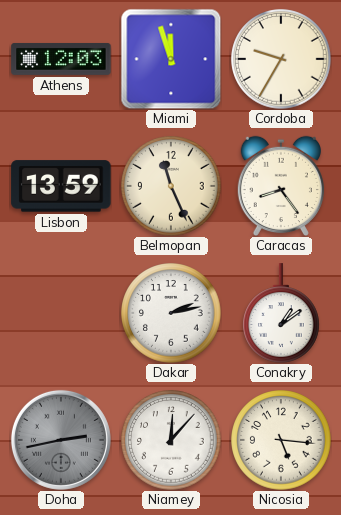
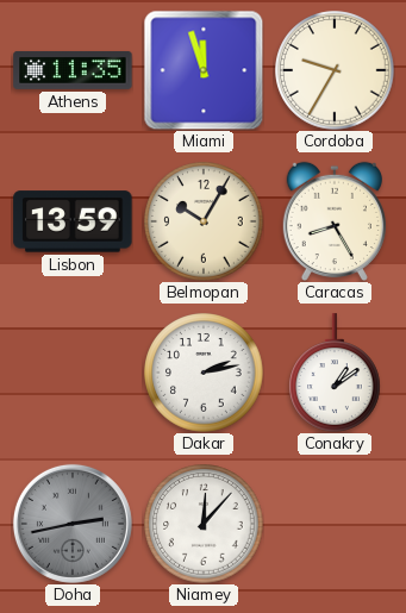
Athens: 12:03 -> 11:35 (73, 70)
Belmopan: 11:26 -> 10:05 (204, 221)
Caracas: 8:24 -> 8:25 (335, 221)
Nicosia: 5:16 -> none (281, 440)
